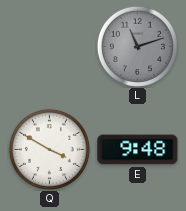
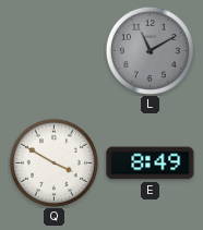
L: 11:12 -> 11:10 (150, 50)
E: 9:48 -> 8:49 (151, 164)
